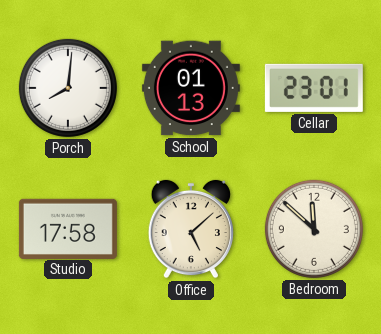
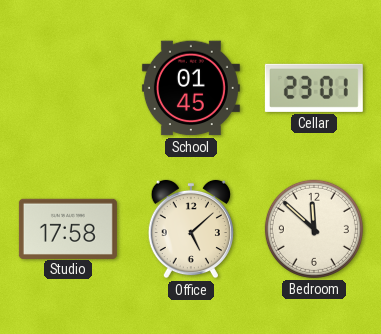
Porch: 8:01 -> none (68, 88)
School: 01:13 -> 01:45 (191, 88)
